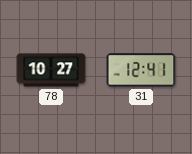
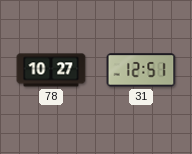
31: 12:41 -> 12:51 (141, 70)
